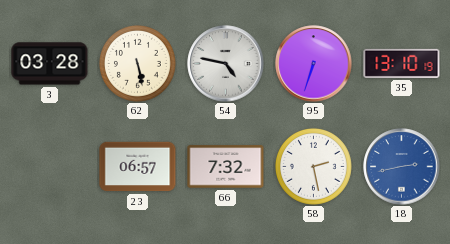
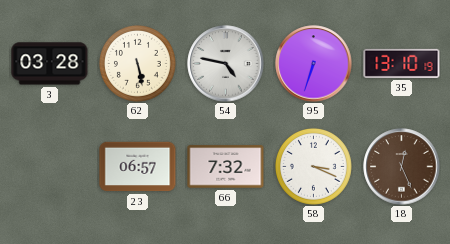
58: 2:28 -> 3:19 (313, 166)
18: 2:43 -> 12:26 (402, 167)
18 dial: blue -> brown (402, 167)
